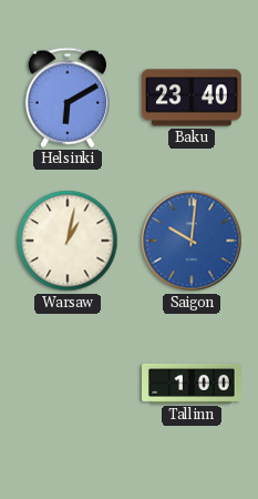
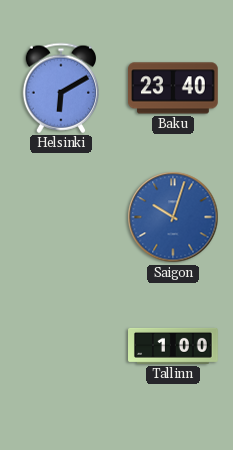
Warsaw: 1:02 -> none (68, 241)
Saigon: 10:01 -> 10:03 (173, 217)
